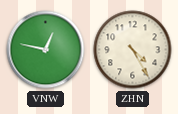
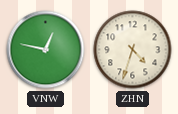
ZHN: 4:25 -> 4:33 (133, 50)
